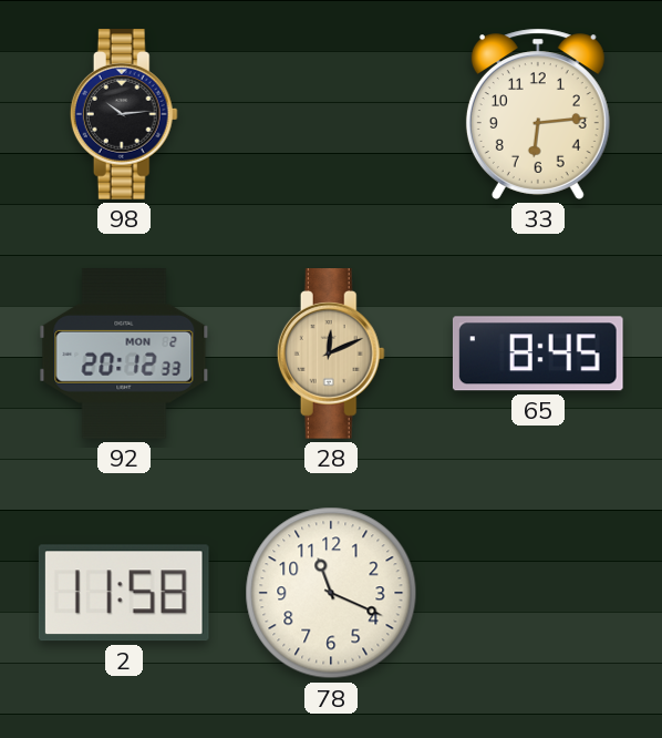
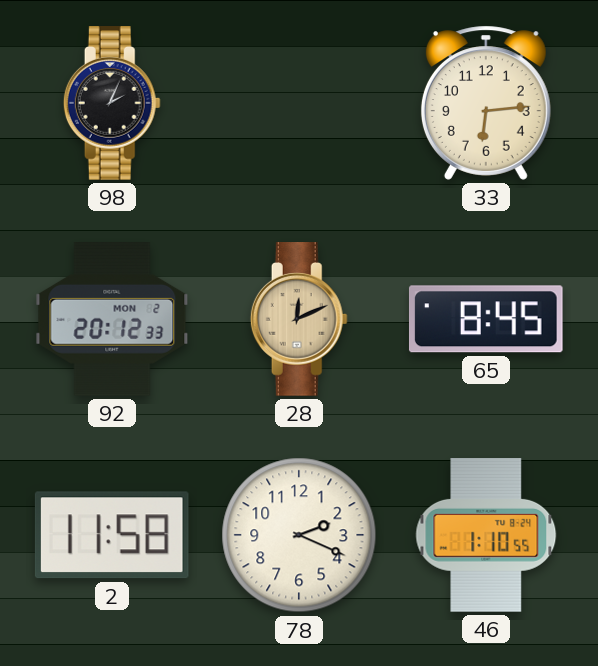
98: 10:14 -> 2:04 (112, 103)
78: 11:19 -> 2:19 (299, 535)
46: none -> 1:10 (486, 536)
